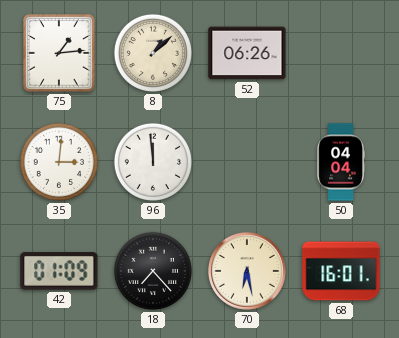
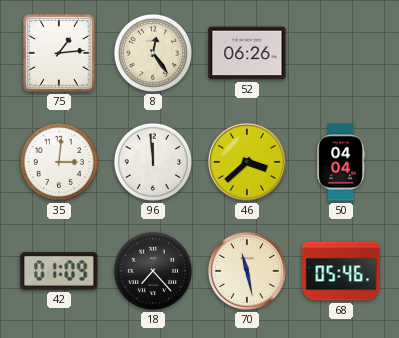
8: 1:08 -> 12:24 (153, 53)
46: none -> 3:38 (247, 162)
70: 6:28 -> 11:28 (247, 271)
68: 16:01 -> 05:46 (341, 271)
